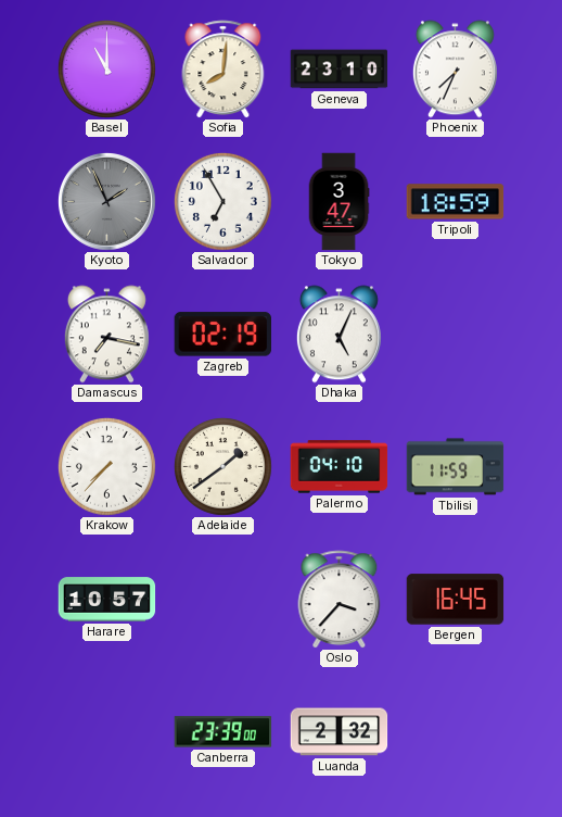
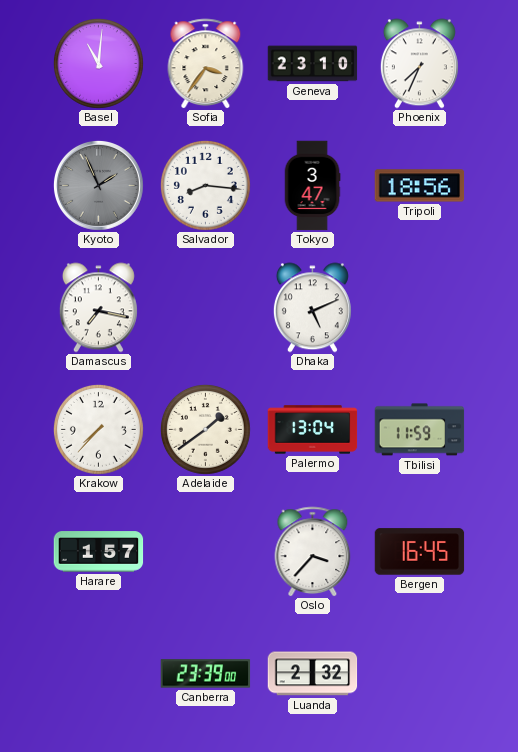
Basel: 11:00 -> 11:01 (98, 63)
Sofia: 8:01 -> 3:36 (206, 64)
Salvador: 6:55 -> 8:16 (205, 185)
Tripoli: 18:59 -> 18:56 (420, 186)
Zagreb: 02:19 -> none (222, 335)
Dhaka: 5:04 -> 5:11 (312, 308)
Palermo: 04:10 -> 13:04 (313, 430)
Harare: 10:57 -> 1:57 (99, 552)
